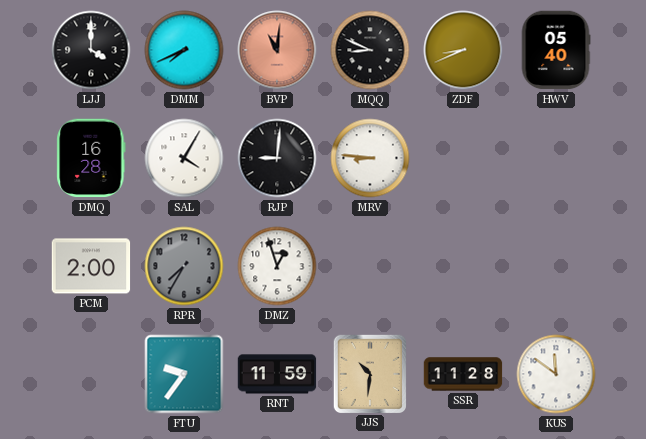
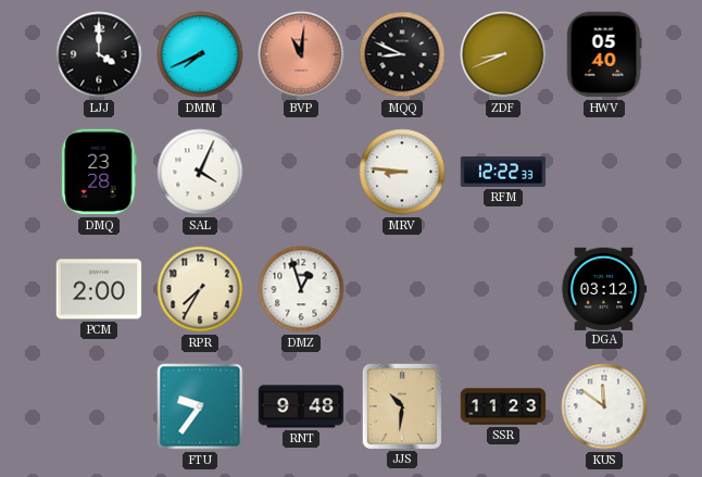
DMQ: 16:28 -> 23:28 (99, 172)
SAL: 4:05 -> 4:04 (200, 172)
RJP: 9:01 -> none (277, 158)
RFM: none -> 12:22 (503, 172)
RPR dial: grey -> cream (200, 289)
DGA: none -> 03:12 (604, 288)
RNT: 11:59 -> 9:48 (301, 406)
SSR: 11:28 -> 11:23 (503, 406)
